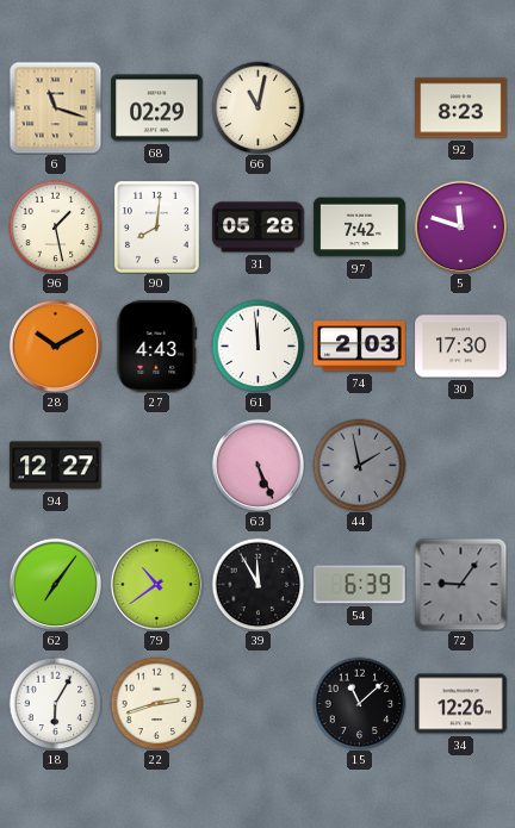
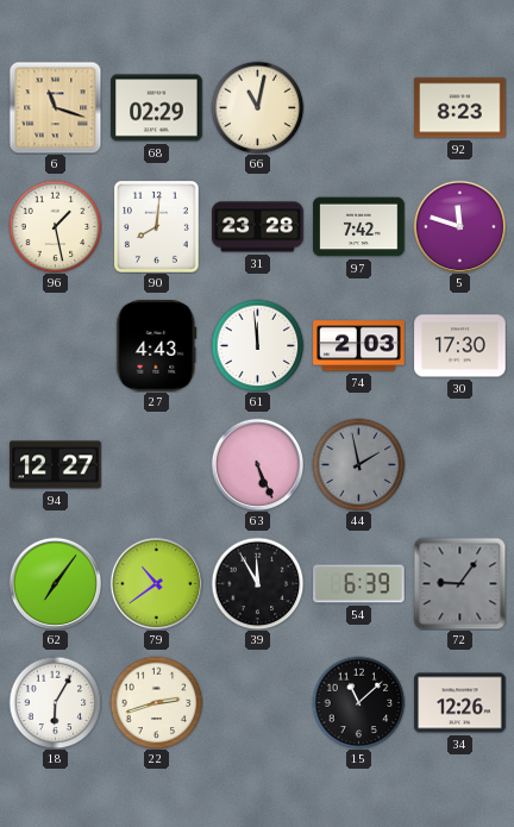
31: 05:28 -> 23:28 (258, 227)
28: 10:10 -> none (55, 345)
